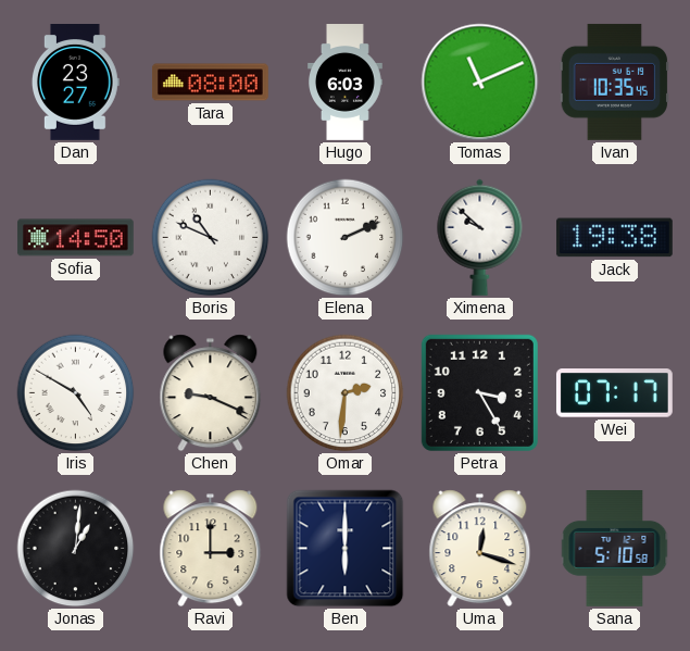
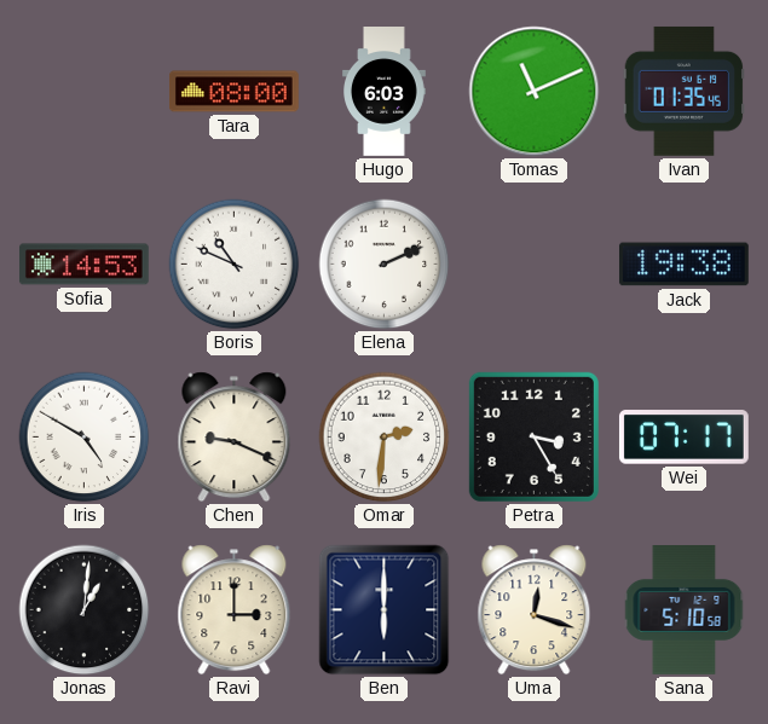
Dan: 23:27 -> none (75, 83)
Ivan: 10:35 -> 01:35 (685, 91)
Sofia: 14:50 -> 14:53 (83, 265)
Ximena: 9:52 -> none (480, 237)
